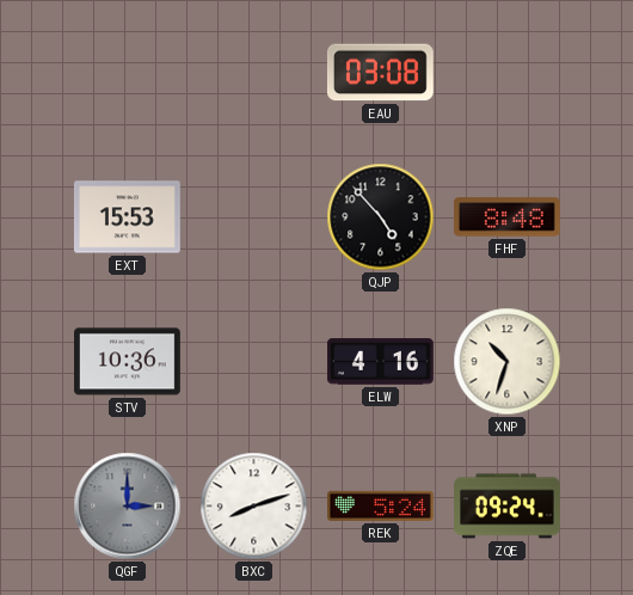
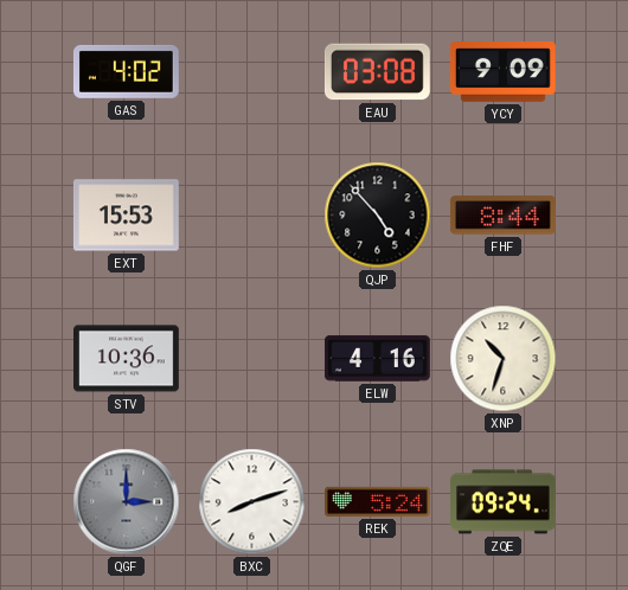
GAS: none -> 4:02 (126, 71)
YCY: none -> 9:09 (502, 72)
FHF: 8:48 -> 8:44 (502, 216)
